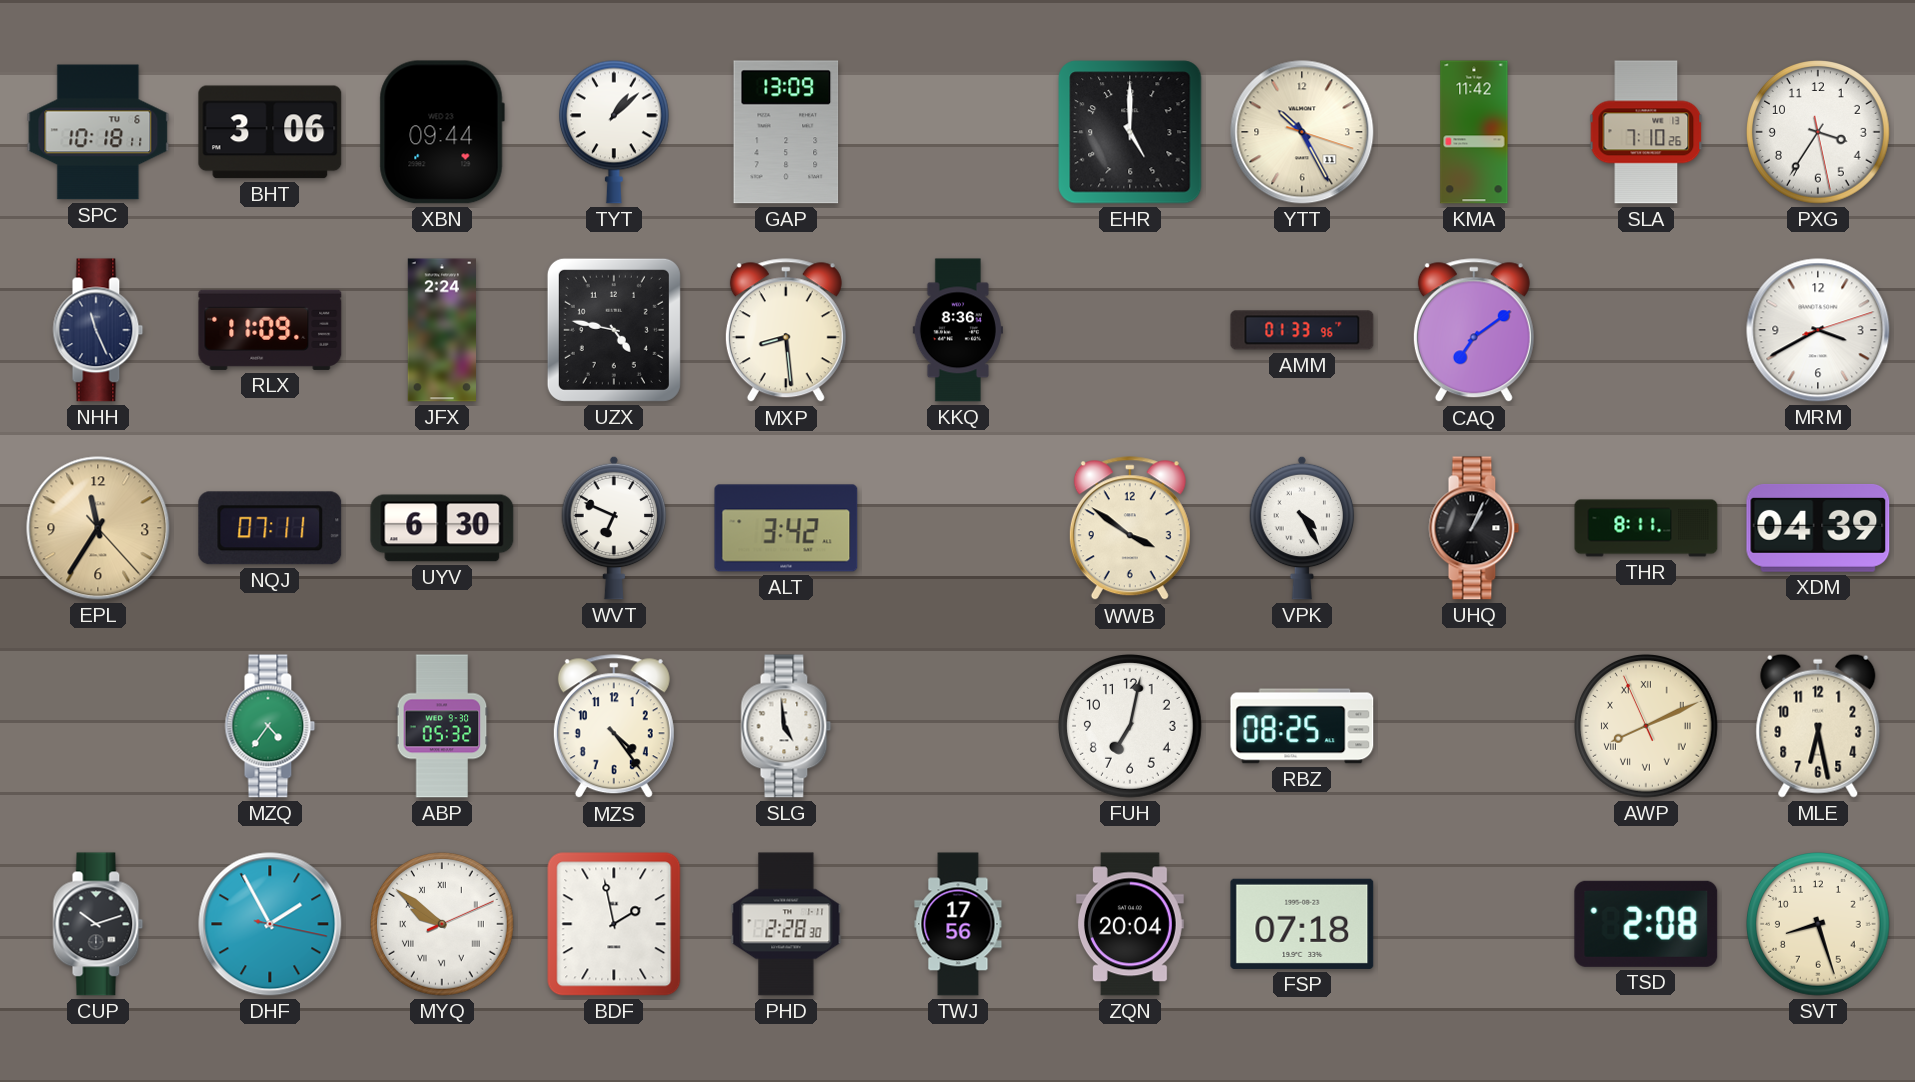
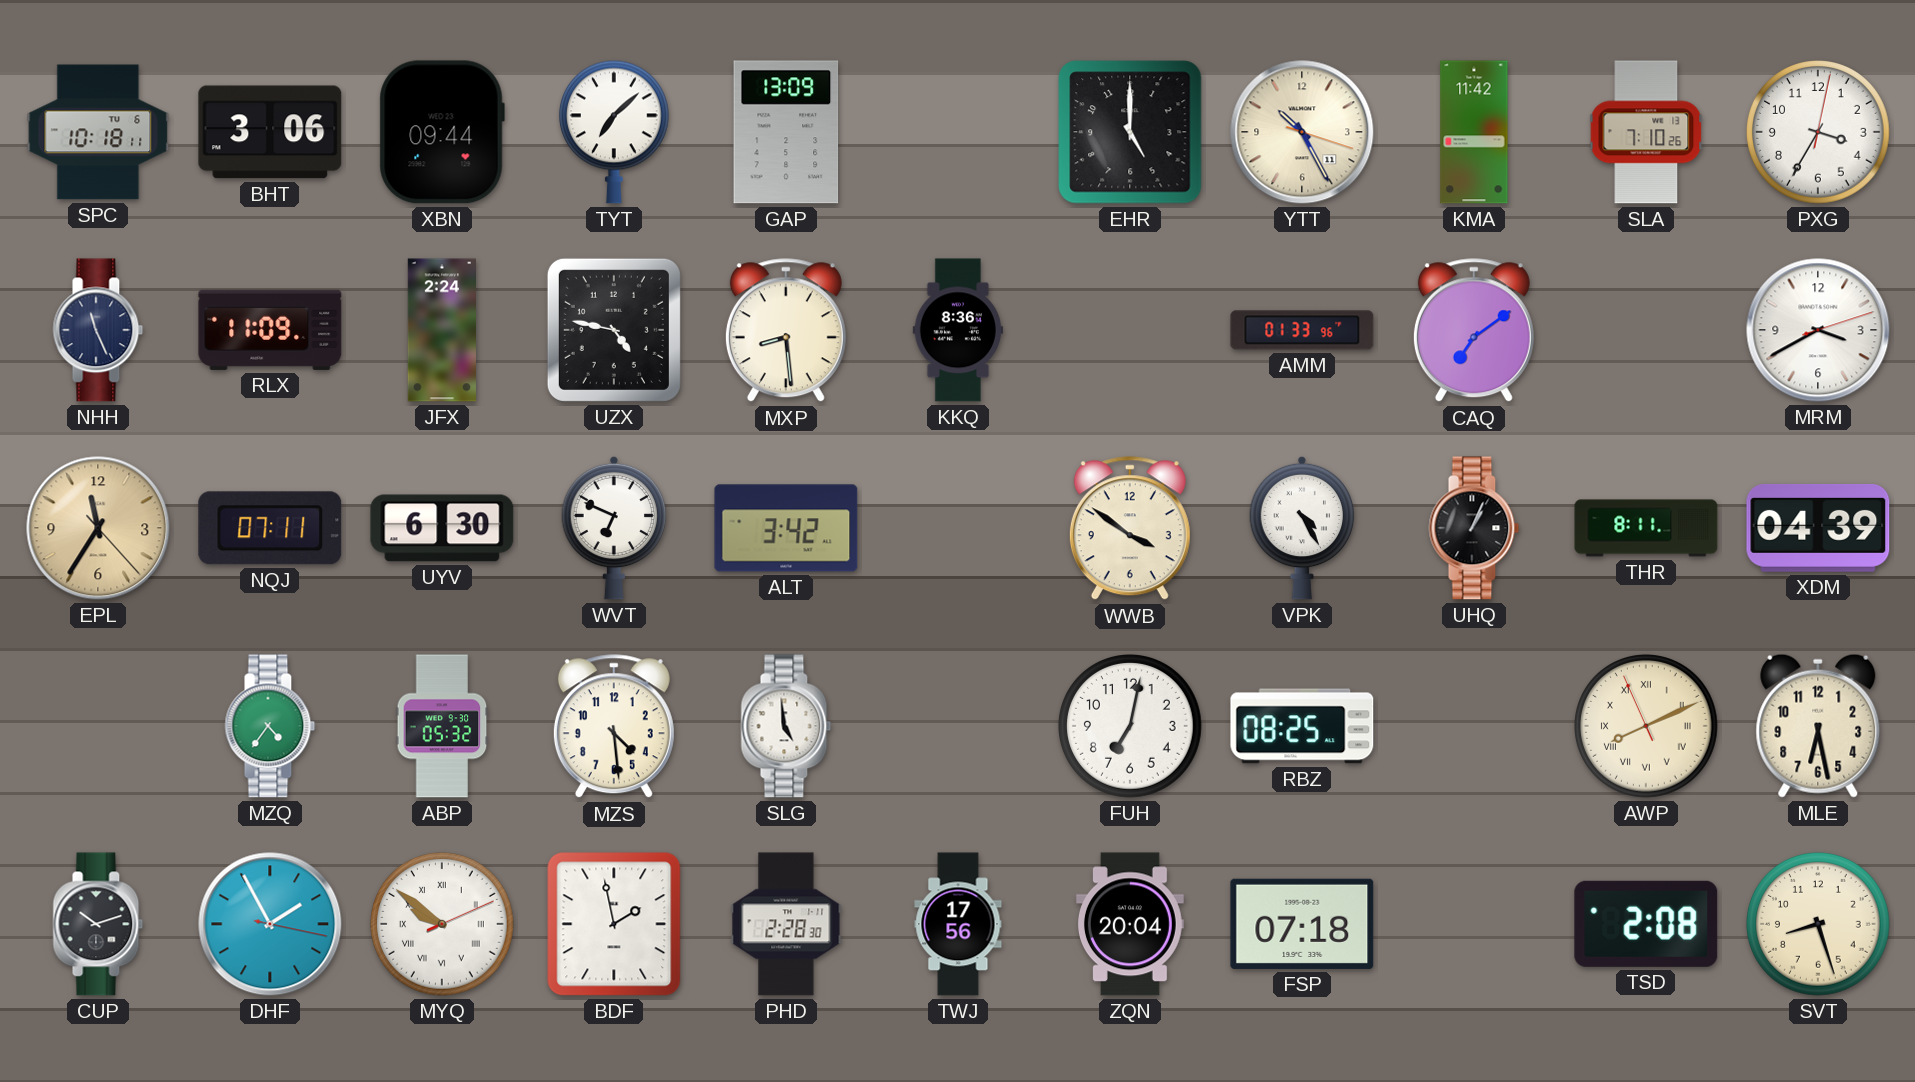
TYT: 1:08 -> 7:08 (614, 132)
PXG: 3:35:28 -> 3:35:02 (1819, 133)
MZS: 4:24 -> 4:29 (614, 727)
